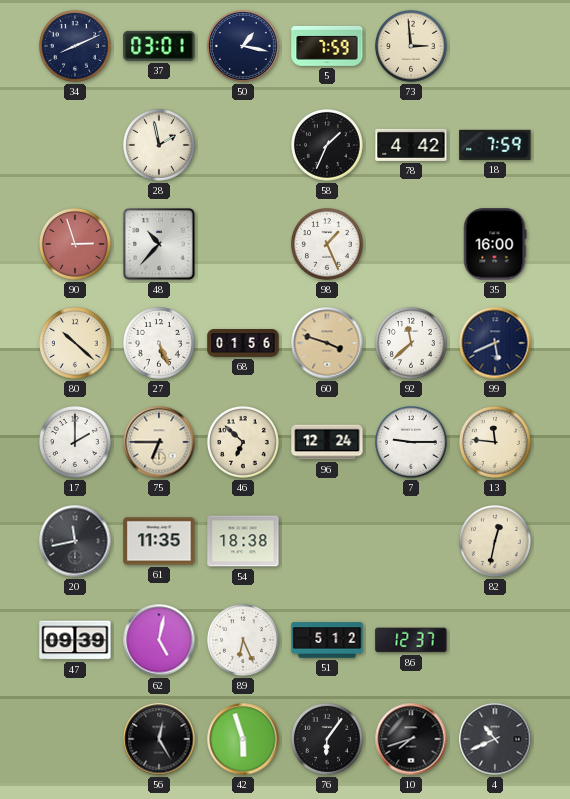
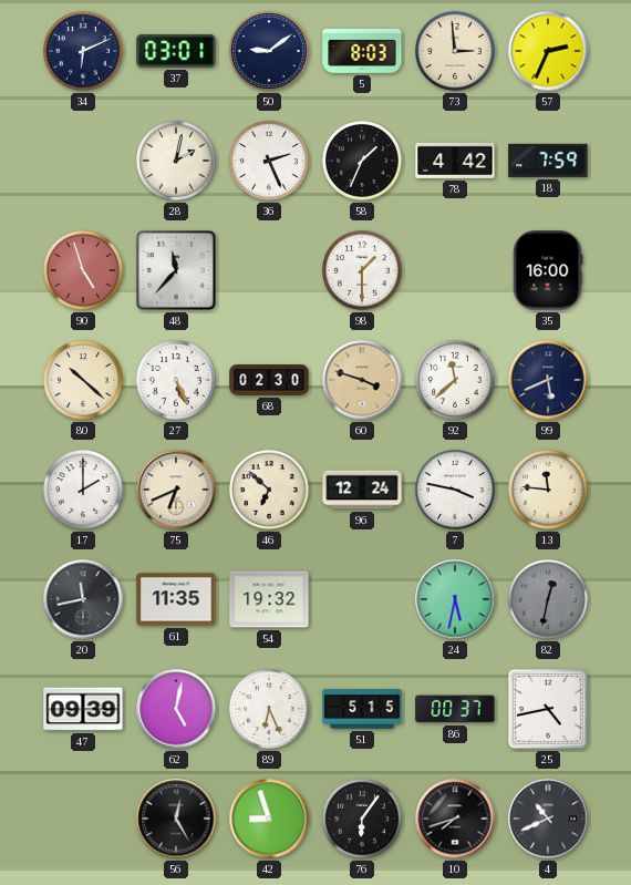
34: 8:11 -> 6:11 (84, 52)
50: 1:17 -> 9:09 (270, 52)
5: 7:59 -> 8:03 (362, 51)
57: none -> 2:34 (548, 51)
28: 1:58 -> 2:02 (177, 162)
36: none -> 2:26 (270, 162)
90: 2:57 -> 4:57 (84, 271)
48: 10:37 -> 11:37 (177, 271)
98: 1:26 -> 1:30 (363, 271)
68: 01:56 -> 02:30 (269, 380)
75: 6:45 -> 6:41 (176, 490)
7: 9:15 -> 3:47 (456, 491)
54: 18:38 -> 19:32 (269, 599)
24: none -> 5:32 (455, 599)
82 dial: cream -> grey (549, 600)
51: 5:12 -> 5:15 (362, 709)
86: 12:37 -> 00:37 (455, 709)
25: none -> 4:43 (549, 710)
42: 5:57 -> 8:57 (269, 819)
